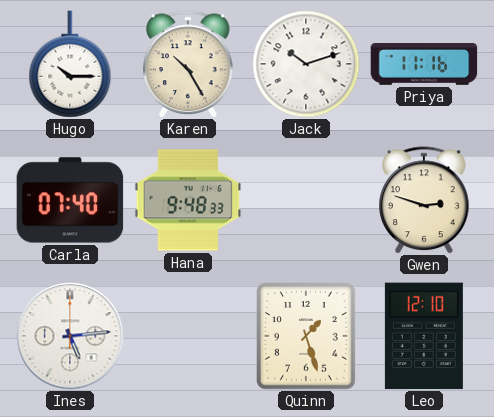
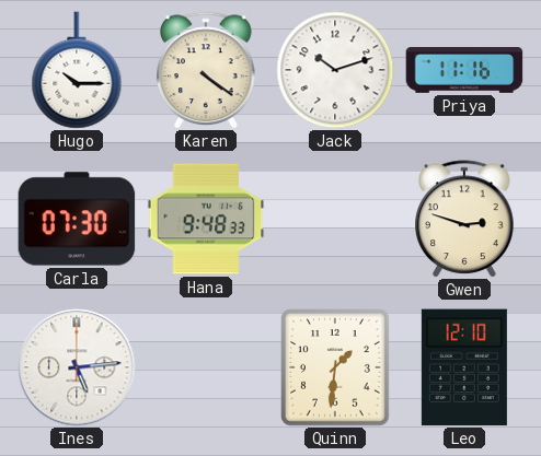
Karen: 10:25 -> 4:21 (207, 70)
Carla: 07:40 -> 07:30 (77, 219)
Quinn: 1:27 -> 1:31 (336, 367)
